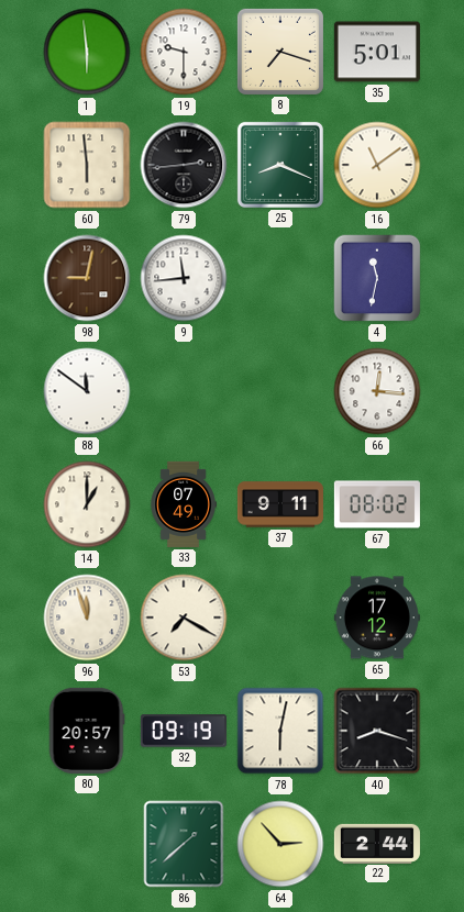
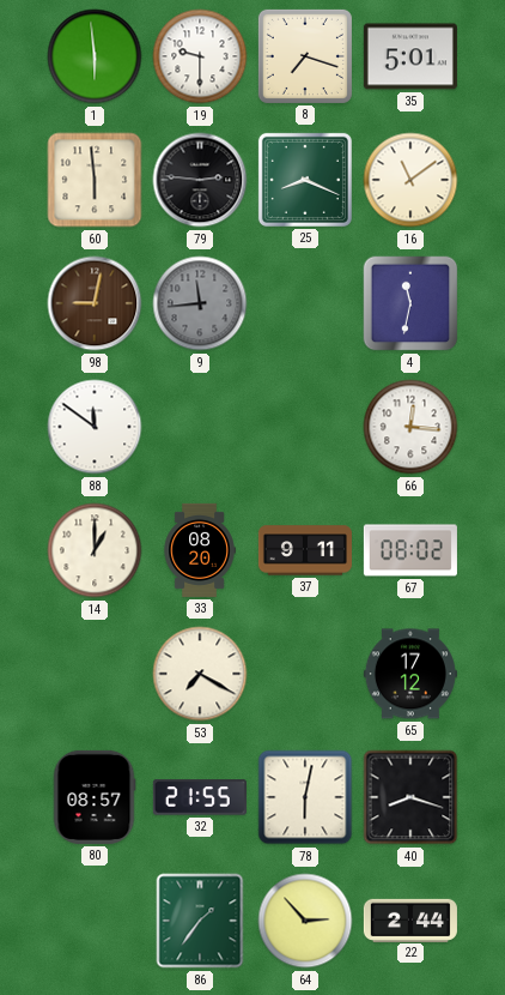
79: 2:44 -> 2:46 (200, 180)
9 dial: white -> grey (200, 303)
33: 07:49 -> 08:20 (200, 550)
96: 11:57 -> none (87, 618)
80: 20:57 -> 08:57 (95, 797)
32: 09:19 -> 21:55 (200, 797)
86: 1:38 -> 1:36 (200, 921)
